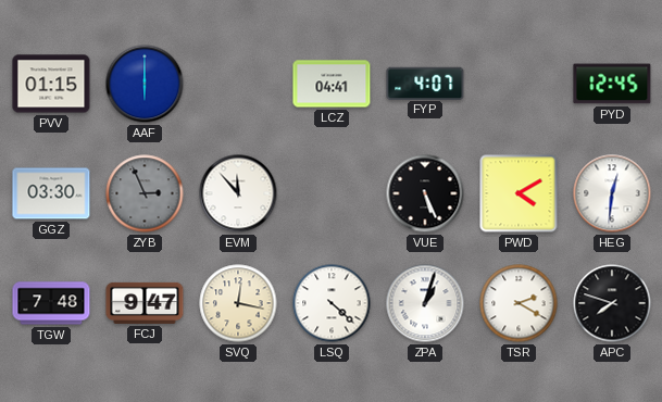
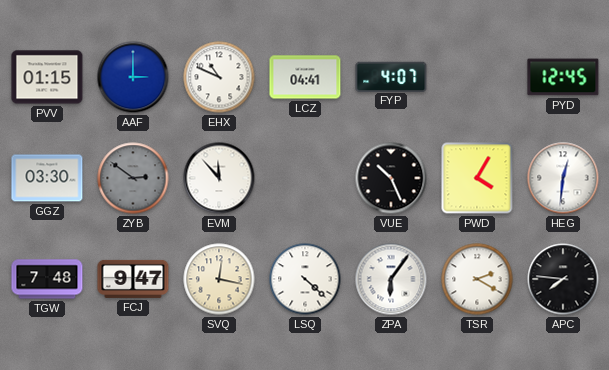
AAF: 6:00 -> 3:00 (133, 77)
EHX: none -> 10:49 (219, 77)
ZYB: 2:56 -> 2:51 (133, 178)
VUE: 5:26 -> 10:26 (391, 178)
PWD: 4:10 -> 4:05 (477, 178)
ZPA: 1:03 -> 6:06 (391, 279)
APC: 7:48 -> 7:46 (563, 279)
